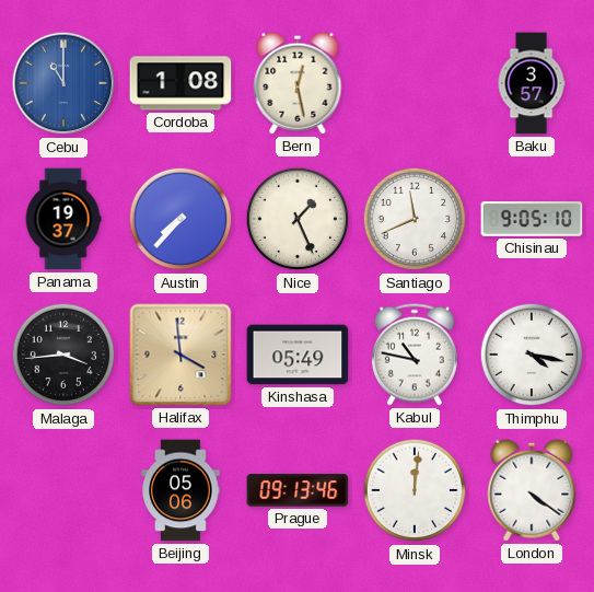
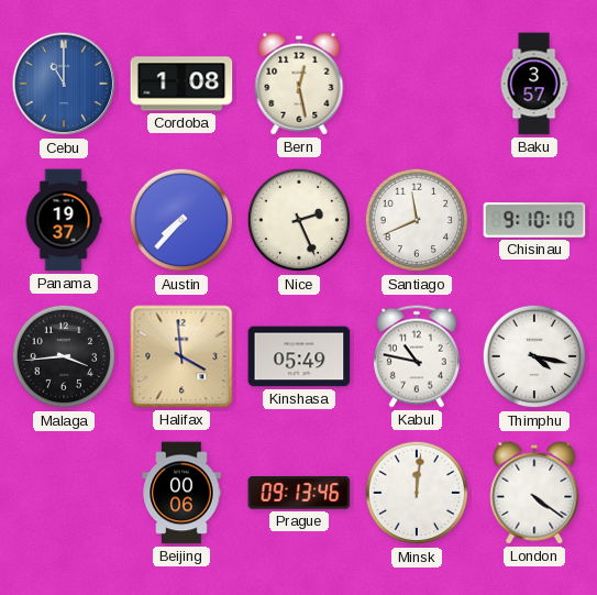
Nice: 1:26 -> 2:26 (299, 220)
Chisinau: 9:05 -> 9:10 (534, 220)
Beijing: 05:06 -> 00:06 (181, 493)
